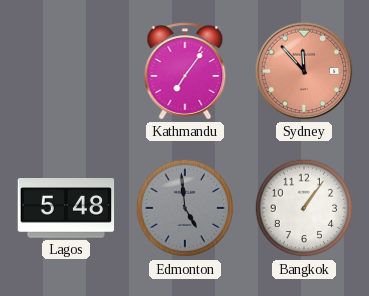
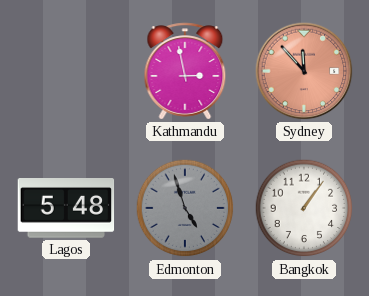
Kathmandu: 7:06 -> 2:58 (185, 71)
Edmonton: 4:59 -> 4:57 (185, 208)
